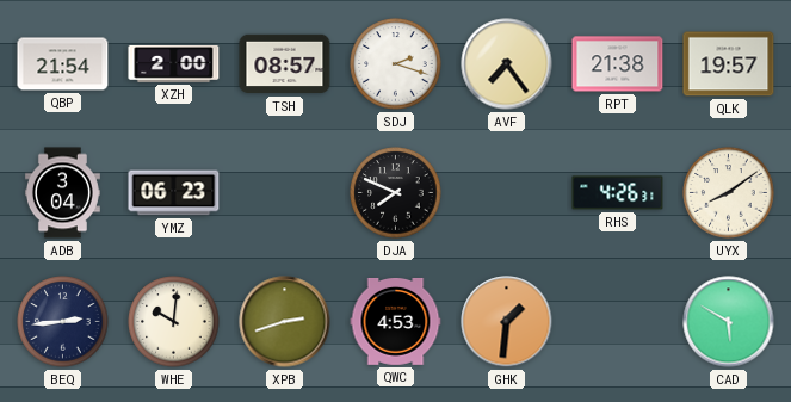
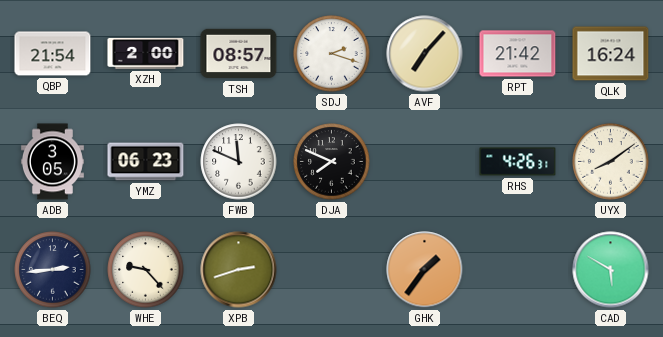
AVF: 7:24 -> 7:07 (425, 54)
RPT: 21:38 -> 21:42 (518, 54)
QLK: 19:57 -> 16:24 (611, 54)
ADB: 3:04 -> 3:05 (52, 162)
FWB: none -> 11:49 (239, 162)
WHE: 10:01 -> 9:23 (146, 270)
QWC: 4:53 -> none (396, 321)
GHK: 1:31 -> 1:36 (425, 270)
